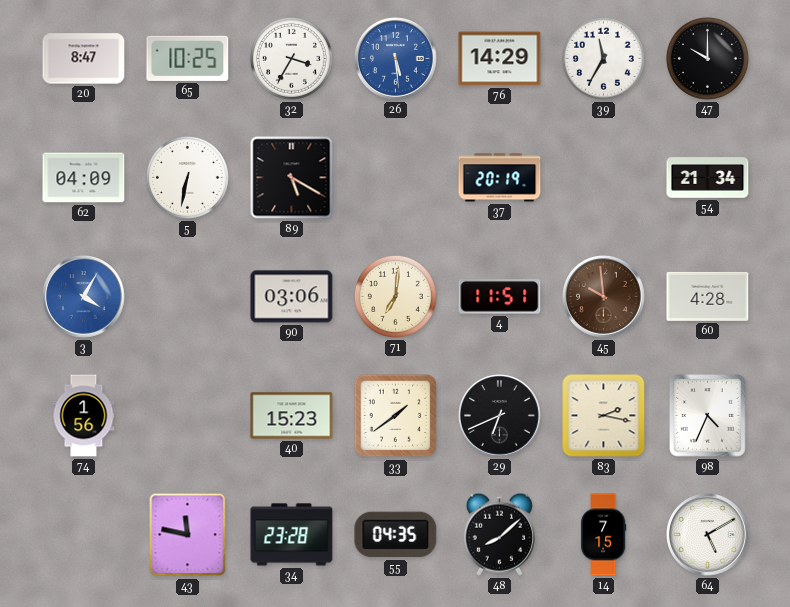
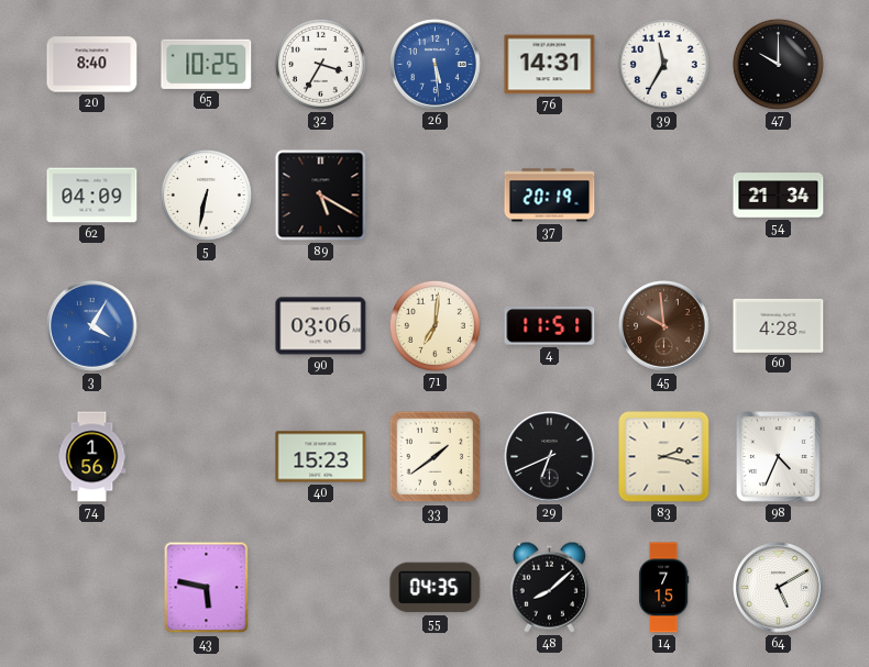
20: 8:47 -> 8:40 (92, 65)
76: 14:29 -> 14:31 (550, 65)
43: 11:47 -> 5:47 (207, 588)
34: 23:28 -> none (292, 535)
